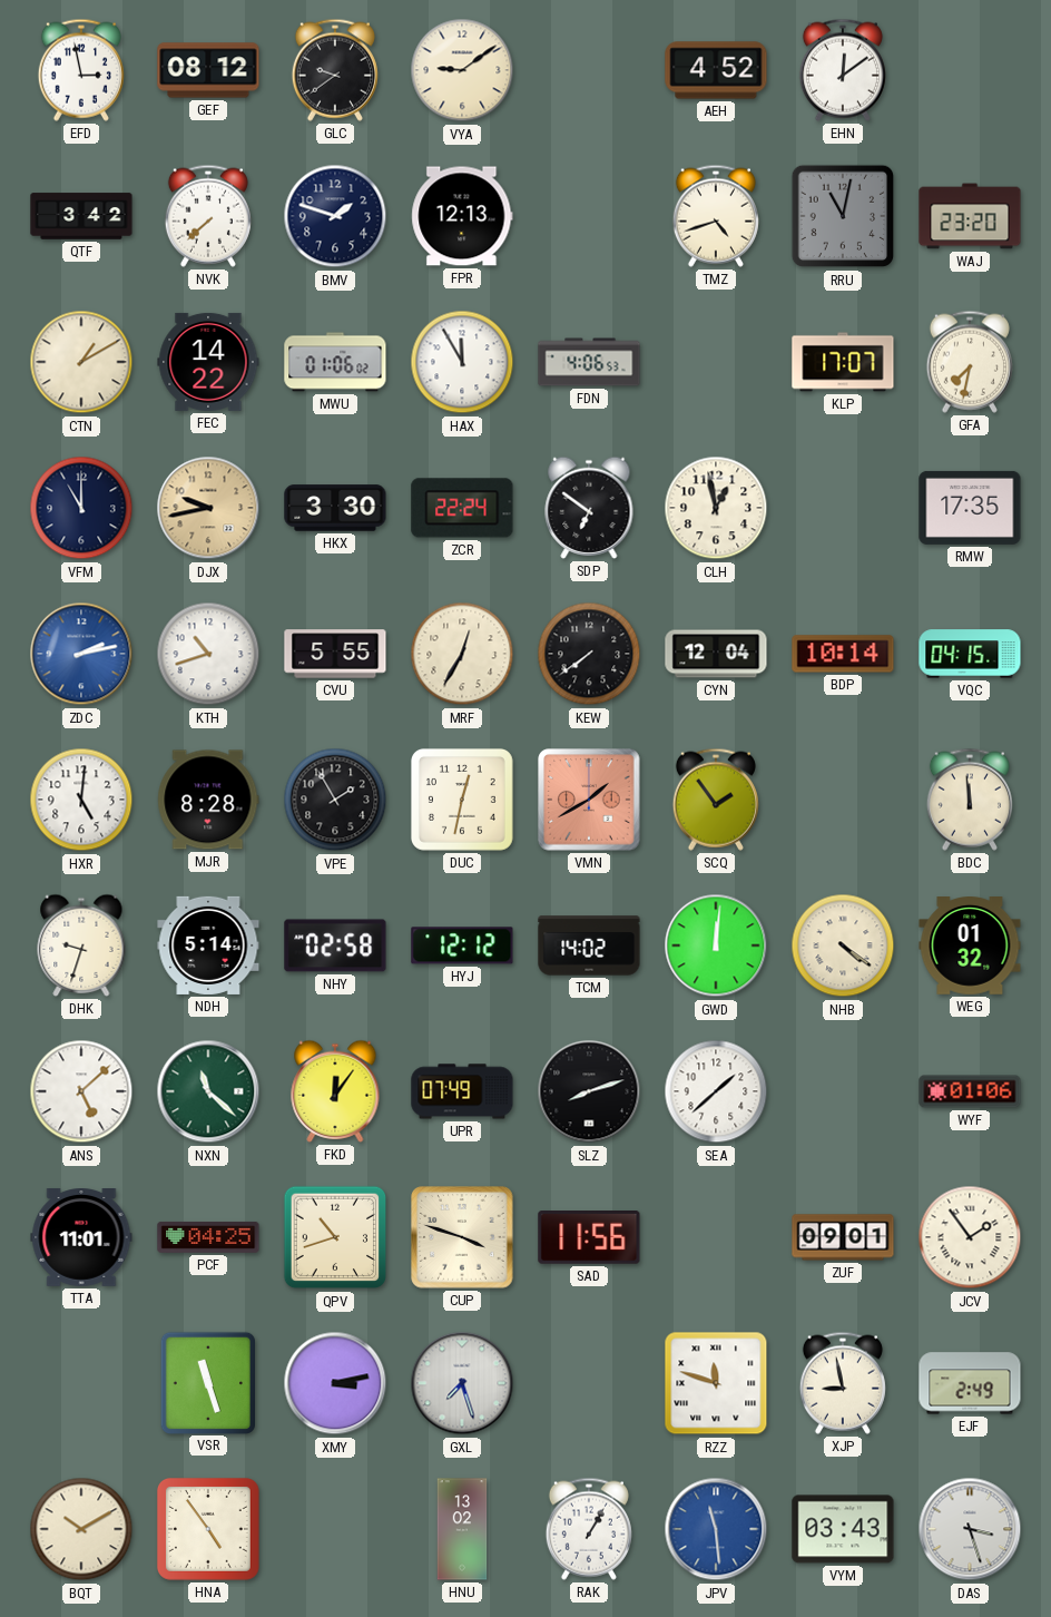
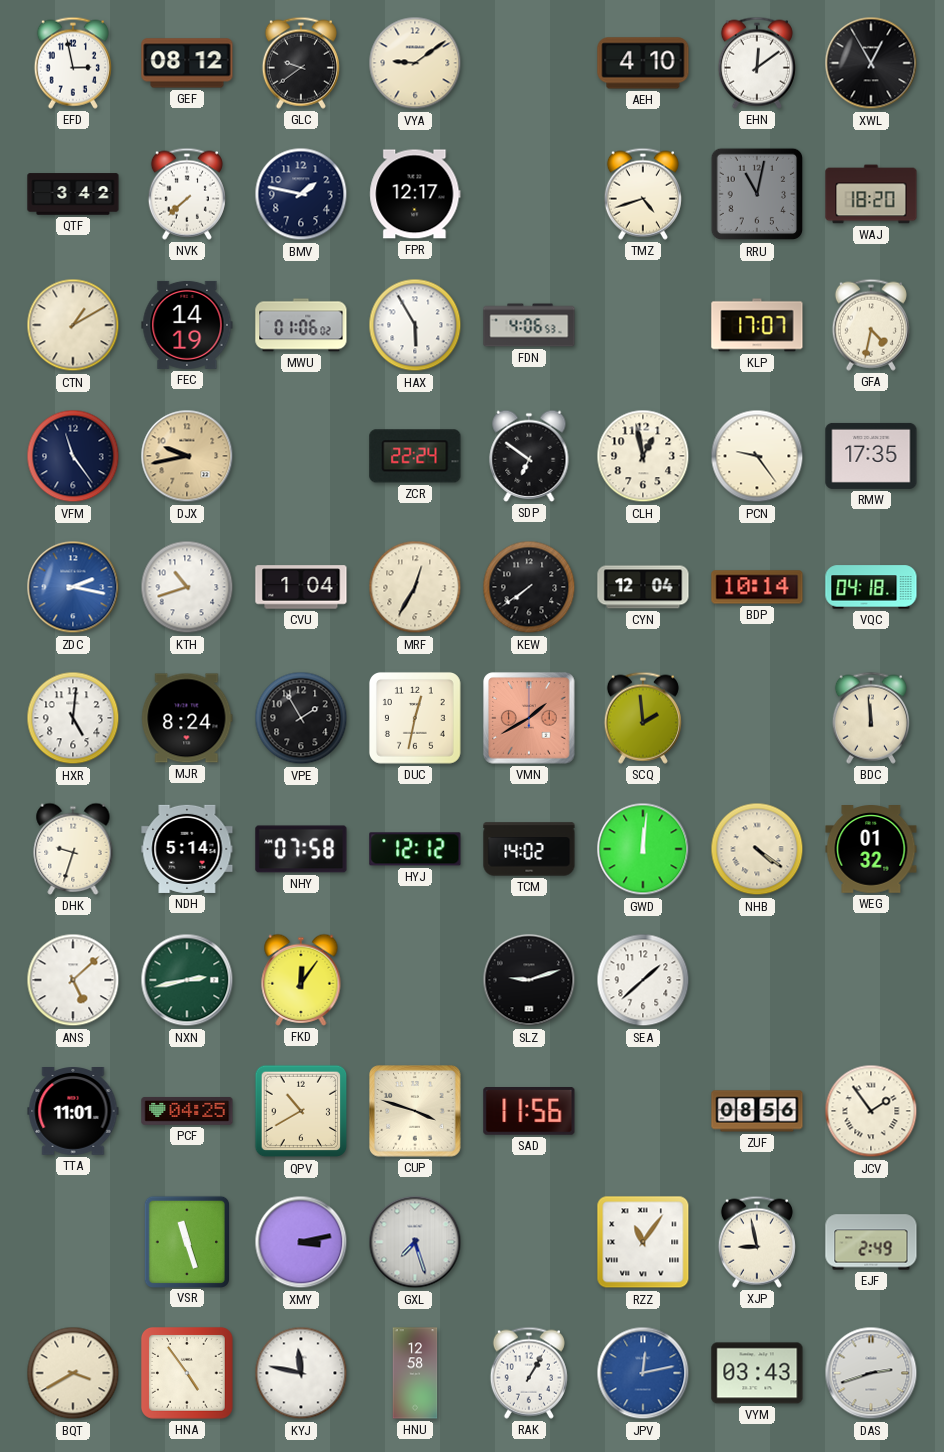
AEH: 4:52 -> 4:10 (643, 63)
XWL: none -> 12:55 (871, 63)
BMV: 1:48 -> 1:47 (301, 194)
FPR: 12:13 -> 12:17 (415, 194)
WAJ: 23:20 -> 18:20 (871, 194)
FEC: 14:22 -> 14:19 (187, 325)
HAX: 11:55 -> 5:55 (415, 325)
GFA: 7:32 -> 4:32 (871, 325)
VFM: 11:00 -> 11:24 (73, 456)
HKX: 3:30 -> none (335, 508)
PCN: none -> 9:24 (757, 456)
ZDC: 2:13 -> 2:17 (73, 587)
CVU: 5:55 -> 1:04 (301, 587)
VQC: 04:15 -> 04:18 (871, 587)
MJR: 8:28 -> 8:24 (187, 718)
SCQ: 1:54 -> 1:59 (643, 718)
NHY: 02:58 -> 07:58 (301, 849)
NXN: 11:22 -> 2:43 (187, 980)
UPR: 07:49 -> none (462, 1091)
SLZ: 8:12 -> 9:12 (529, 980)
WYF: 01:06 -> none (970, 1091)
QPV: 10:42 -> 10:40 (301, 1111)
ZUF: 09:01 -> 08:56 (757, 1111)
RZZ: 11:48 -> 11:06 (643, 1242)
BQT: 10:10 -> 3:40 (73, 1373)
KYJ: none -> 11:47 (301, 1373)
HNU: 13:02 -> 12:58 (415, 1373)
JPV: 11:29 -> 12:13 (643, 1373)
DAS: 3:27 -> 2:42 (871, 1373)
